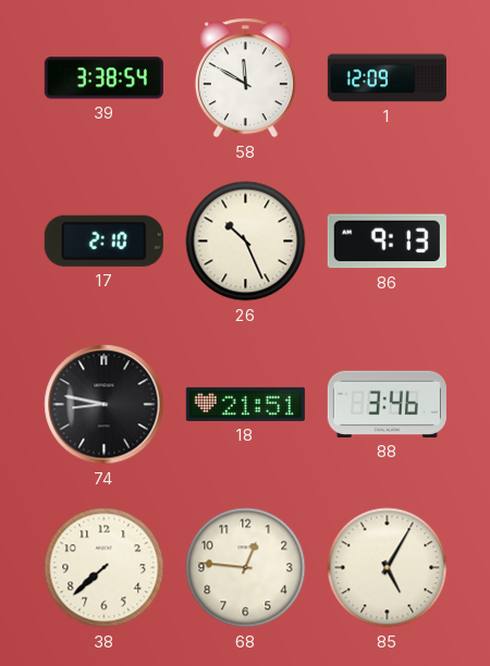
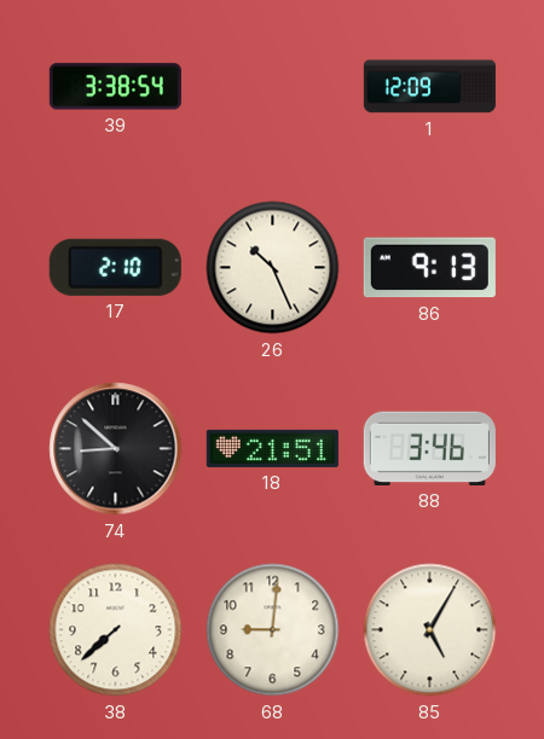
58: 11:50 -> none (245, 78)
74: 8:47 -> 8:52 (116, 449)
68: 12:46 -> 9:01 (273, 630)
